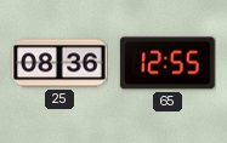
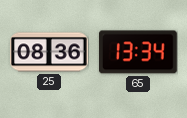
65: 12:55 -> 13:34 (138, 52)
